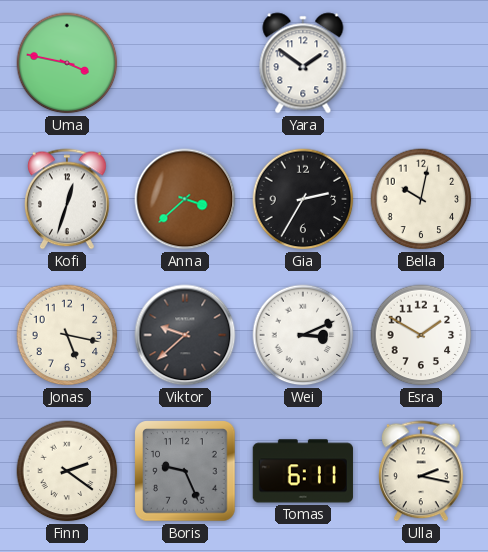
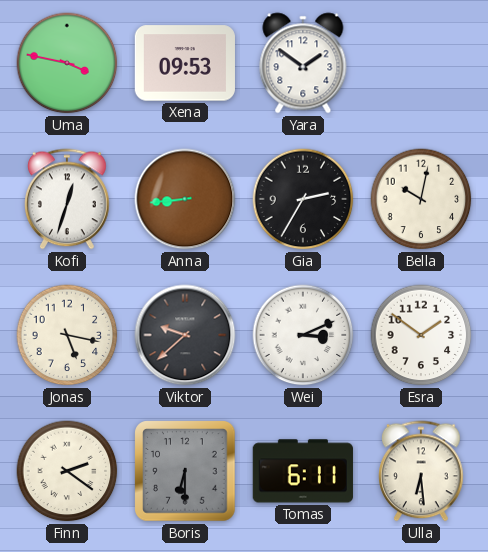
Xena: none -> 09:53 (184, 63)
Anna: 3:38 -> 8:44 (185, 199)
Esra: 1:50 -> 1:51 (421, 335)
Boris: 9:26 -> 6:30 (185, 471)
Ulla: 2:17 -> 6:29 (422, 471)
